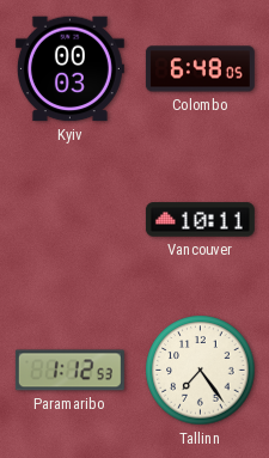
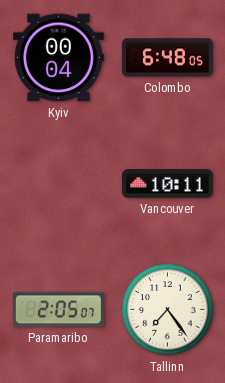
Kyiv: 00:03 -> 00:04 (58, 58)
Paramaribo: 1:12 -> 2:05 (58, 310)
